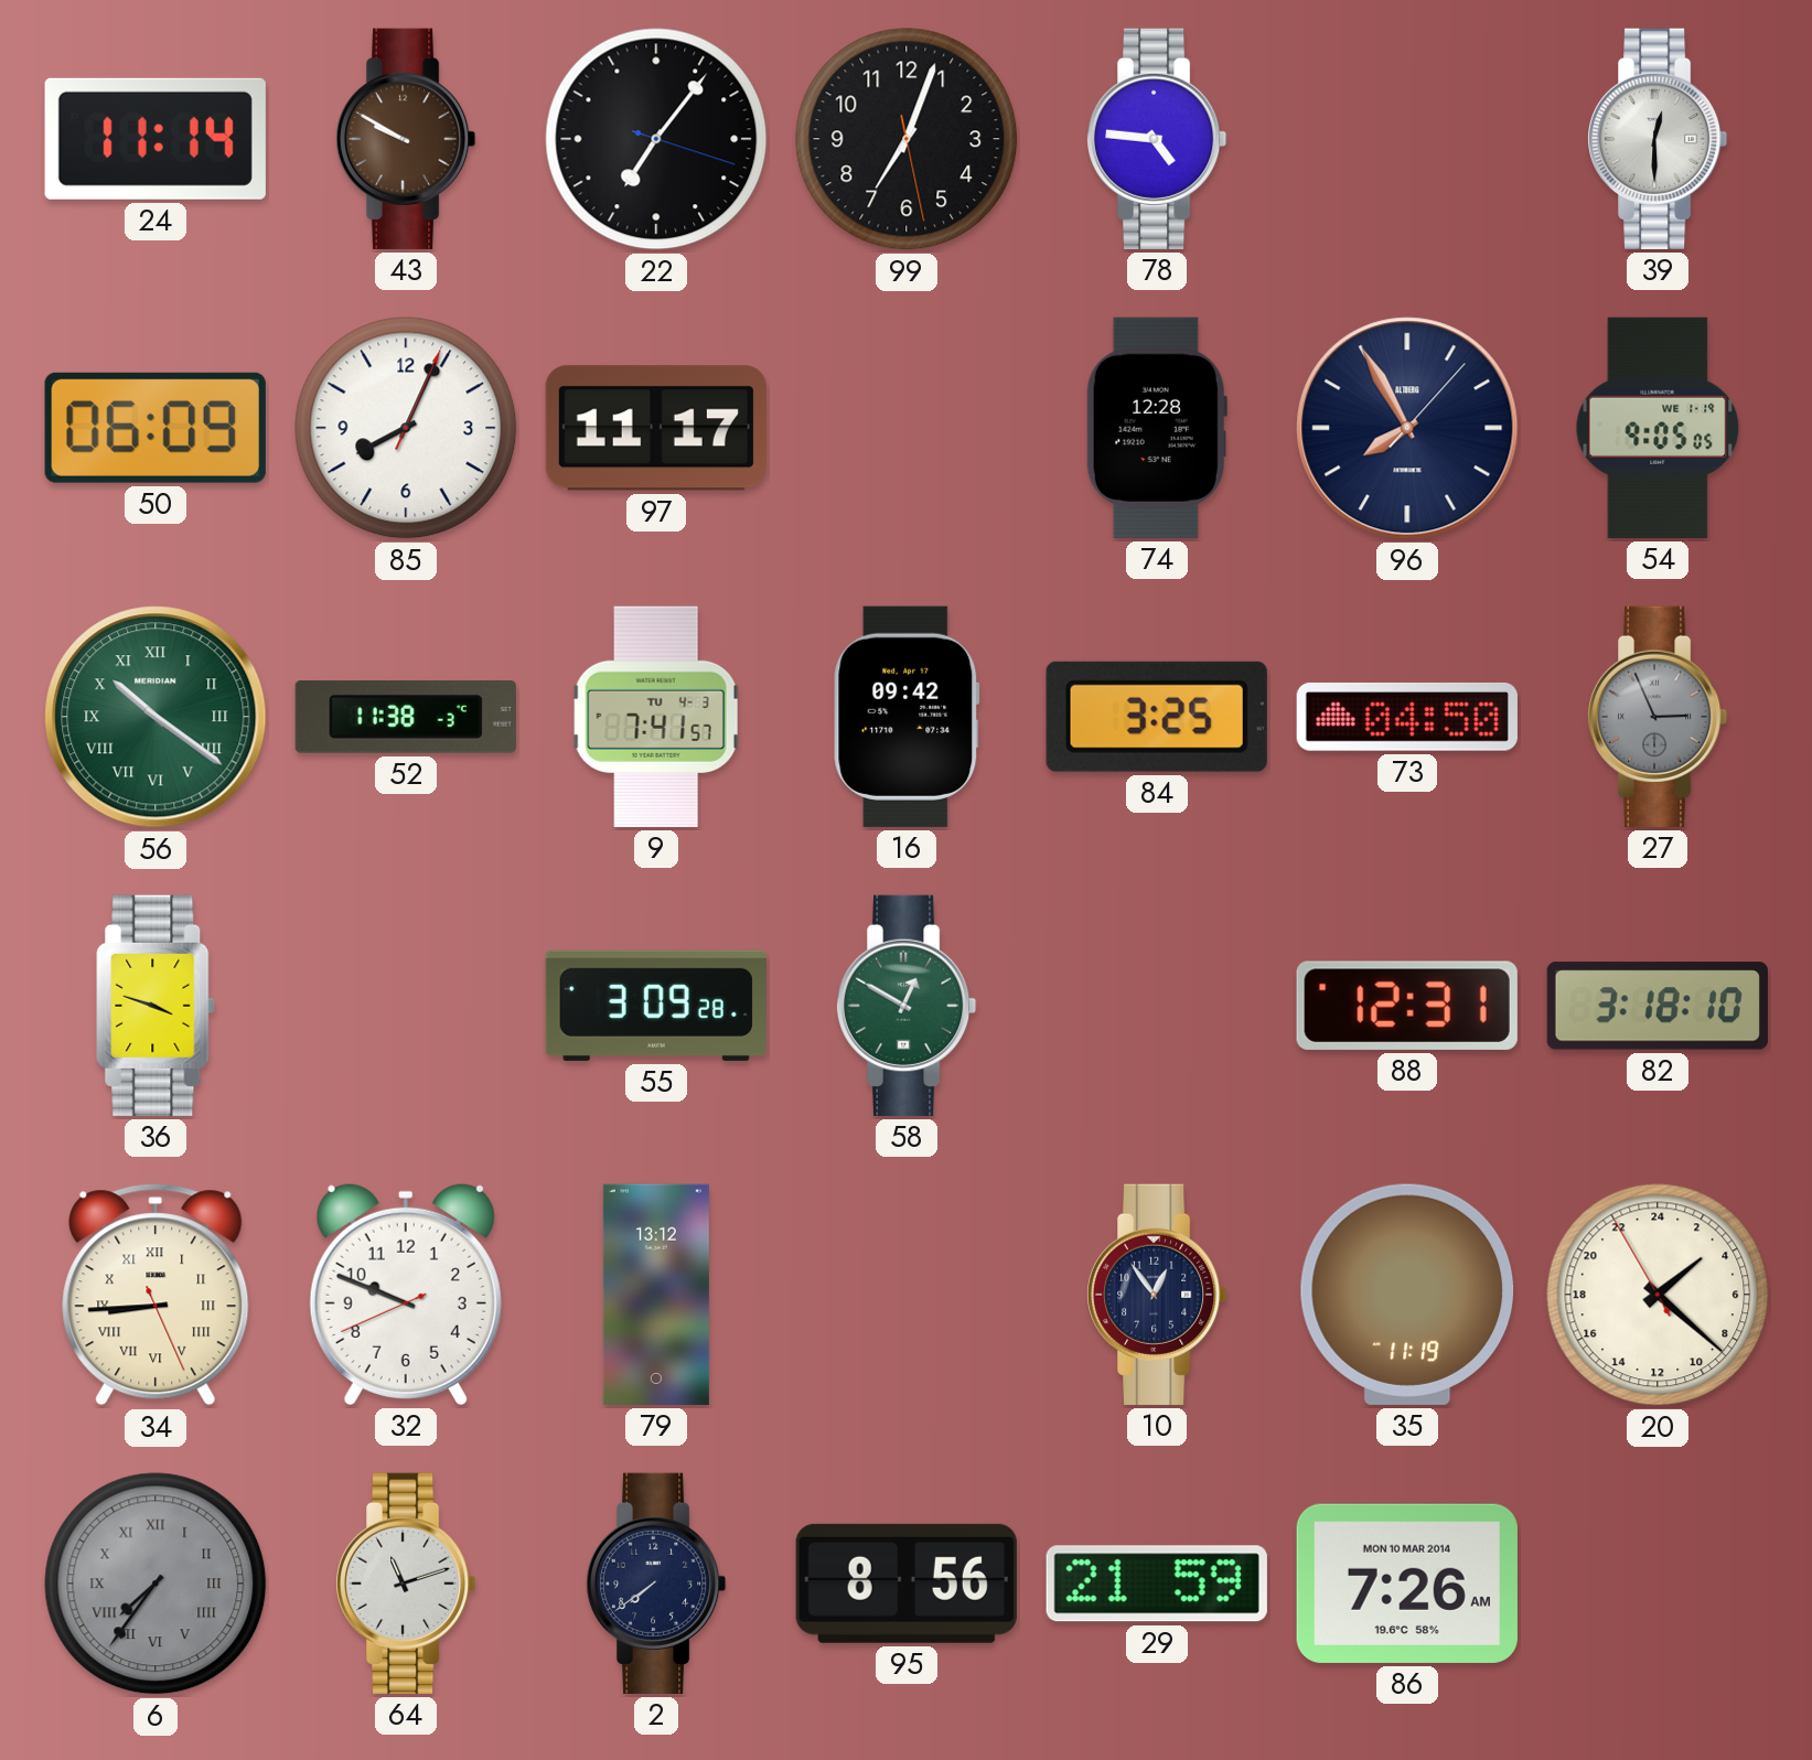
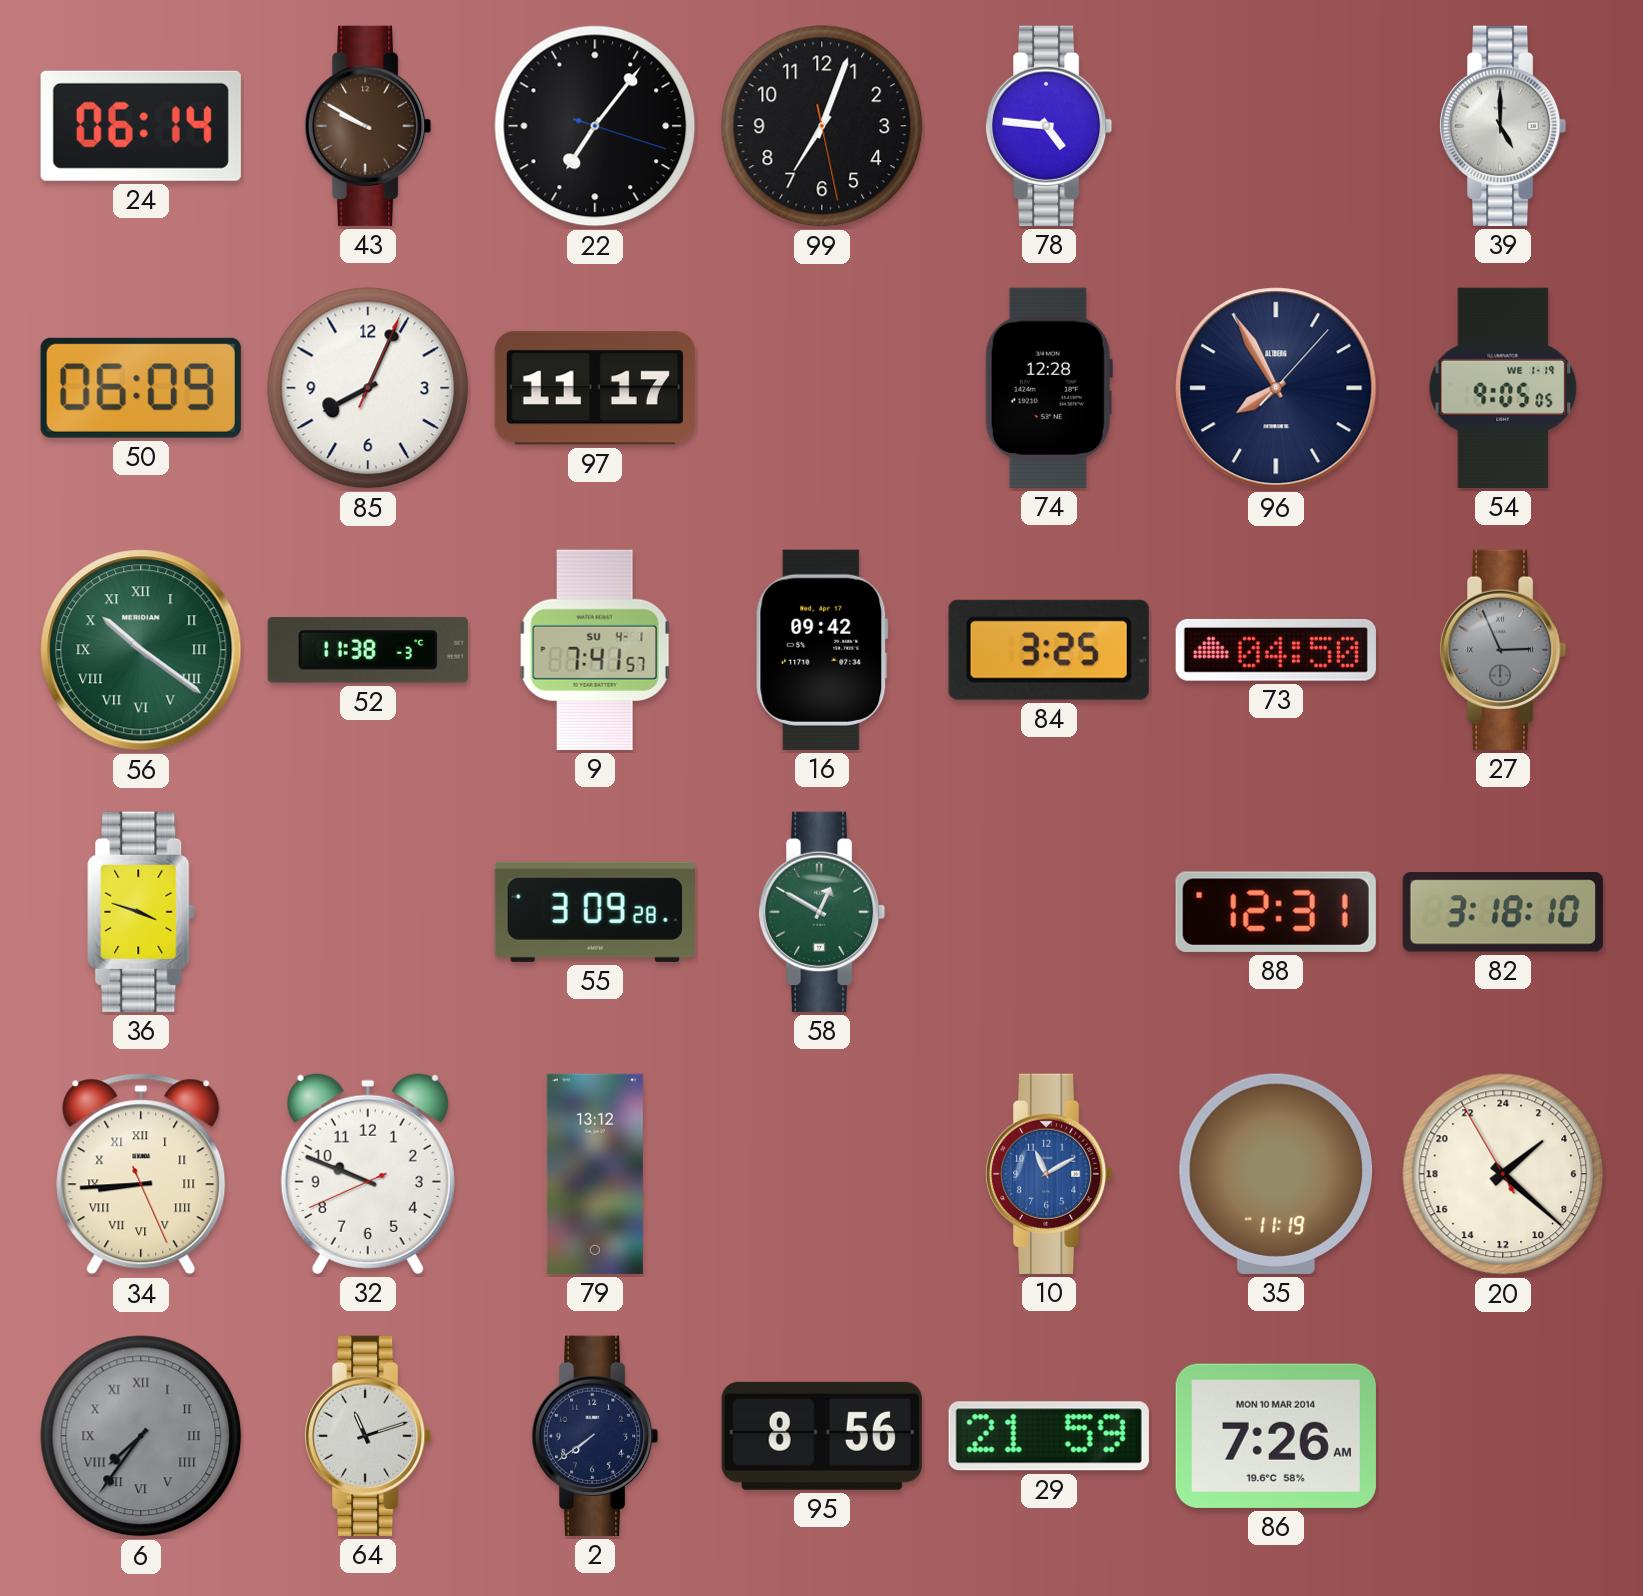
24: 11:14 -> 06:14 (141, 126)
39: 12:30 -> 5:00 (1503, 126)
9 date: TU 4-3 -> SU 4-1 (595, 650)
10: 12:54 -> 11:10 (1049, 1174)
10 dial: navy -> blue (1049, 1174)
